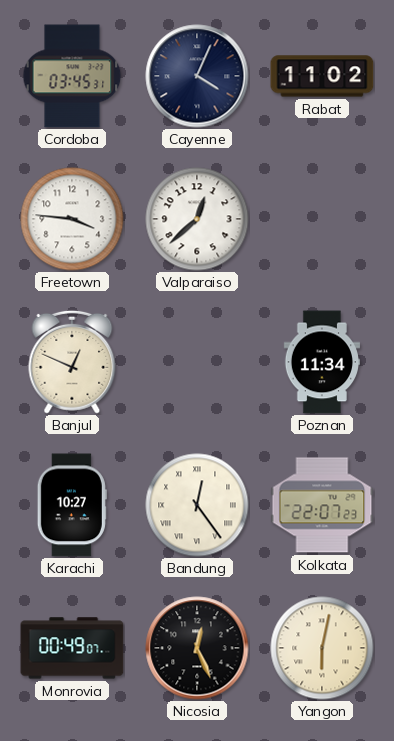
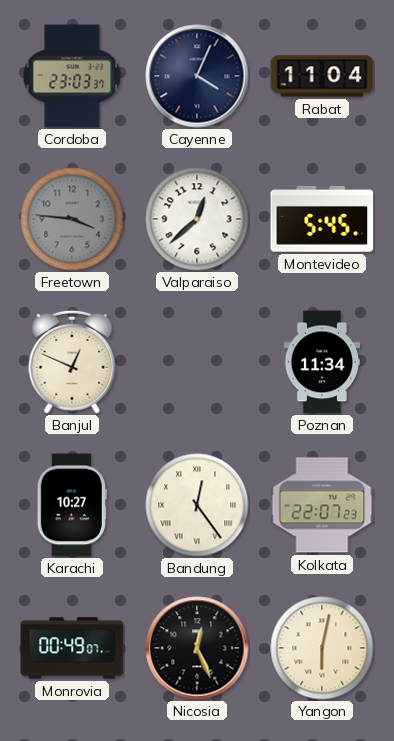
Cordoba: 03:45 -> 23:03 (72, 76)
Rabat: 11:02 -> 11:04 (322, 76)
Freetown dial: white -> grey (72, 219)
Montevideo: none -> 5:45 (322, 219)
